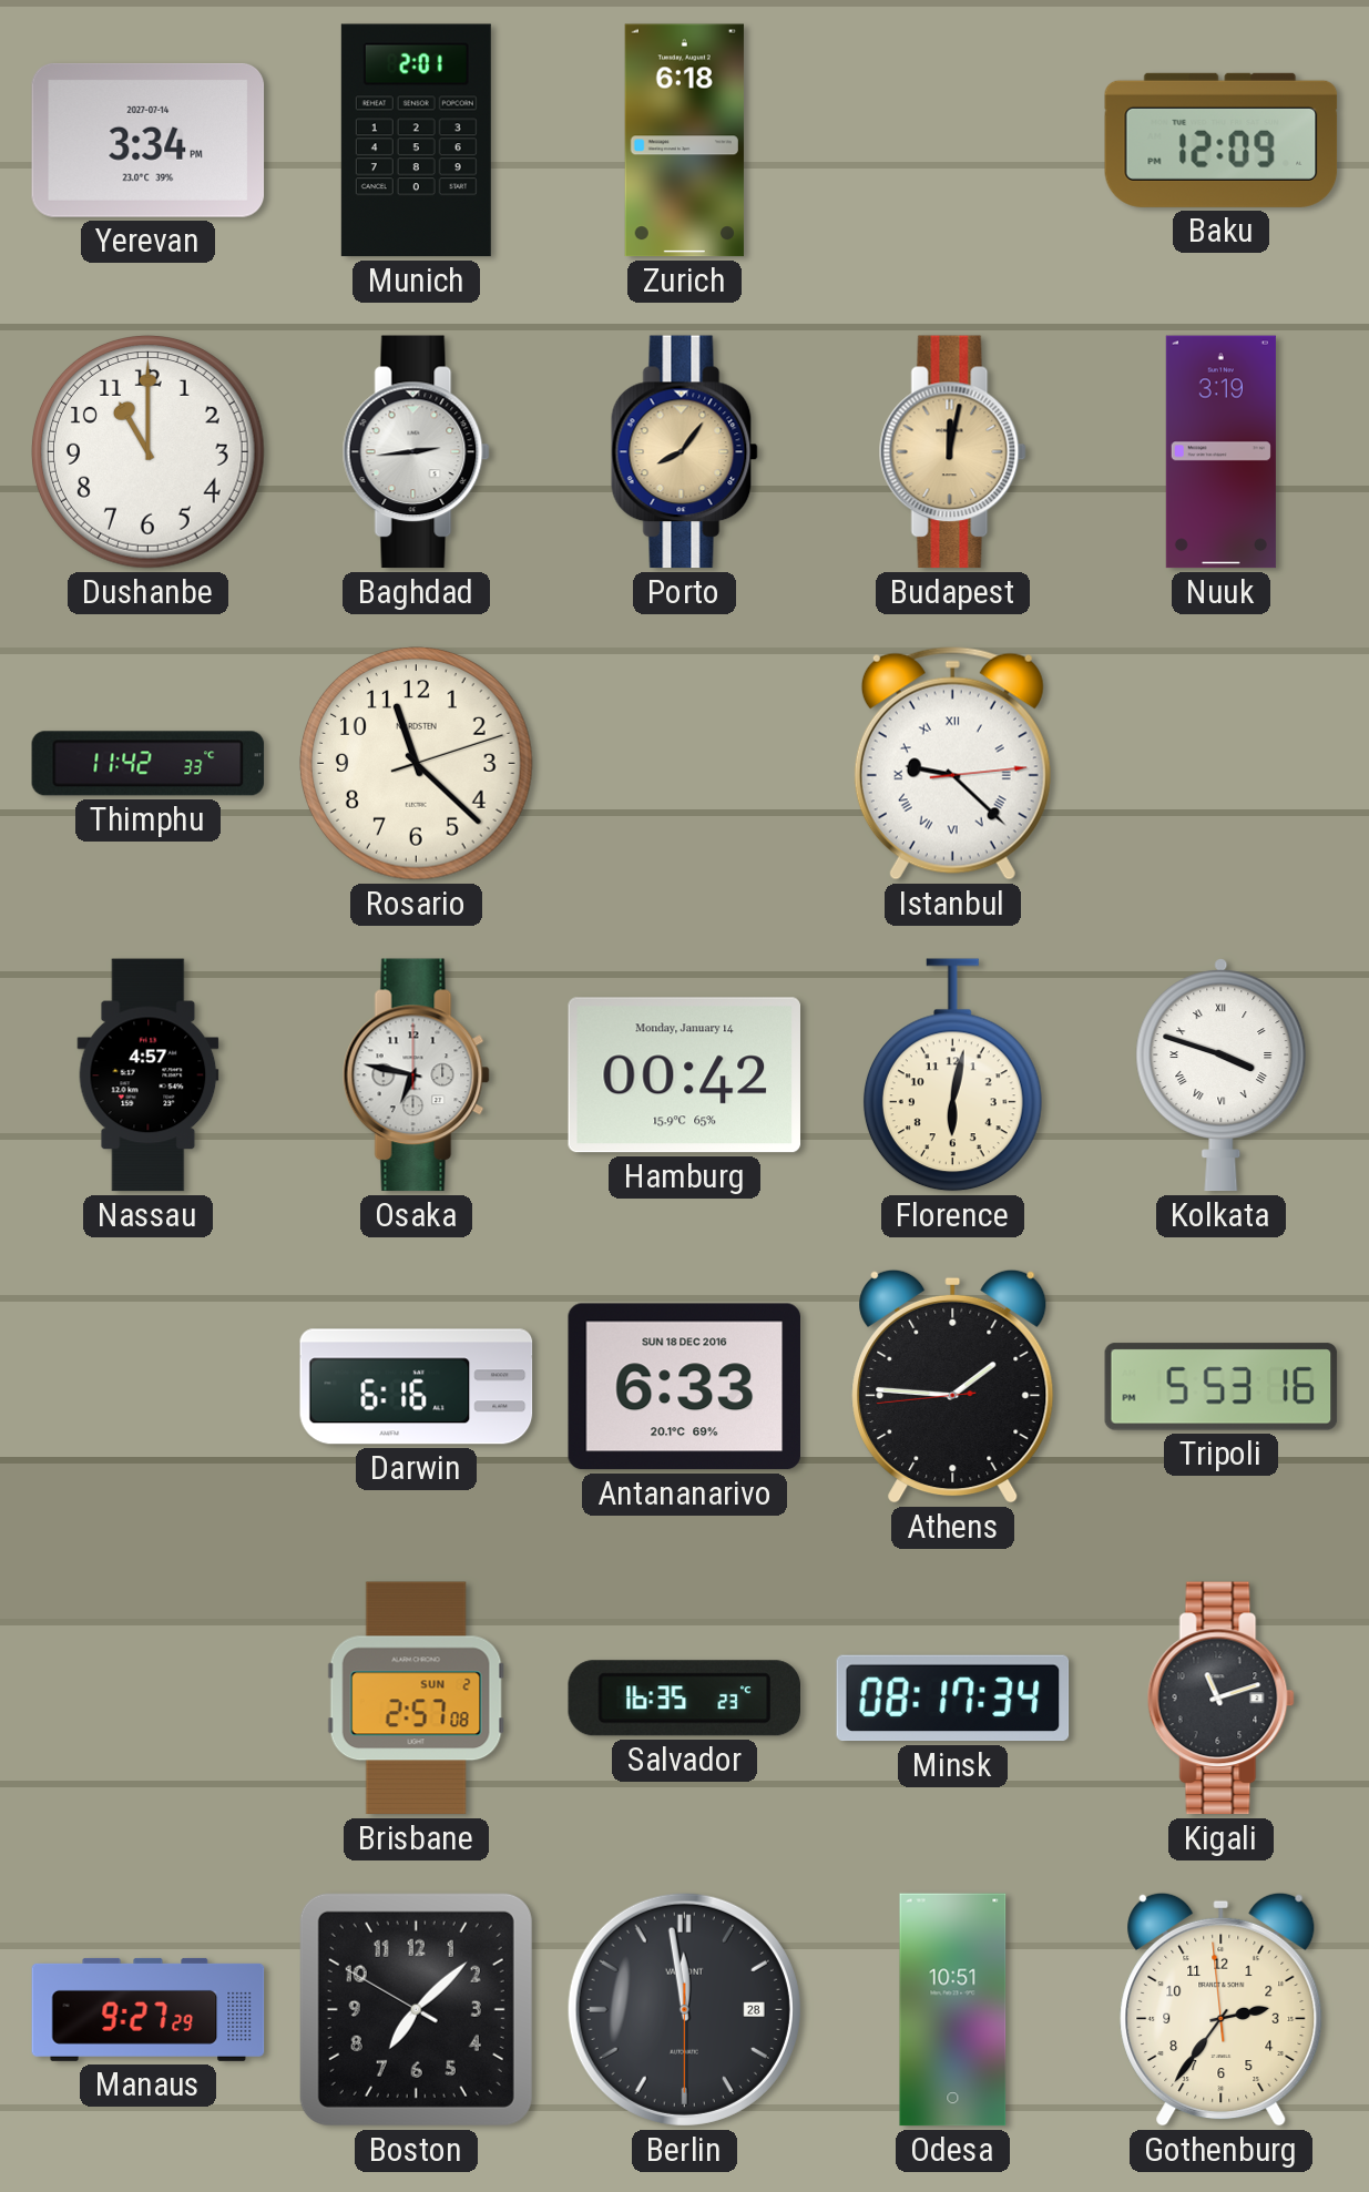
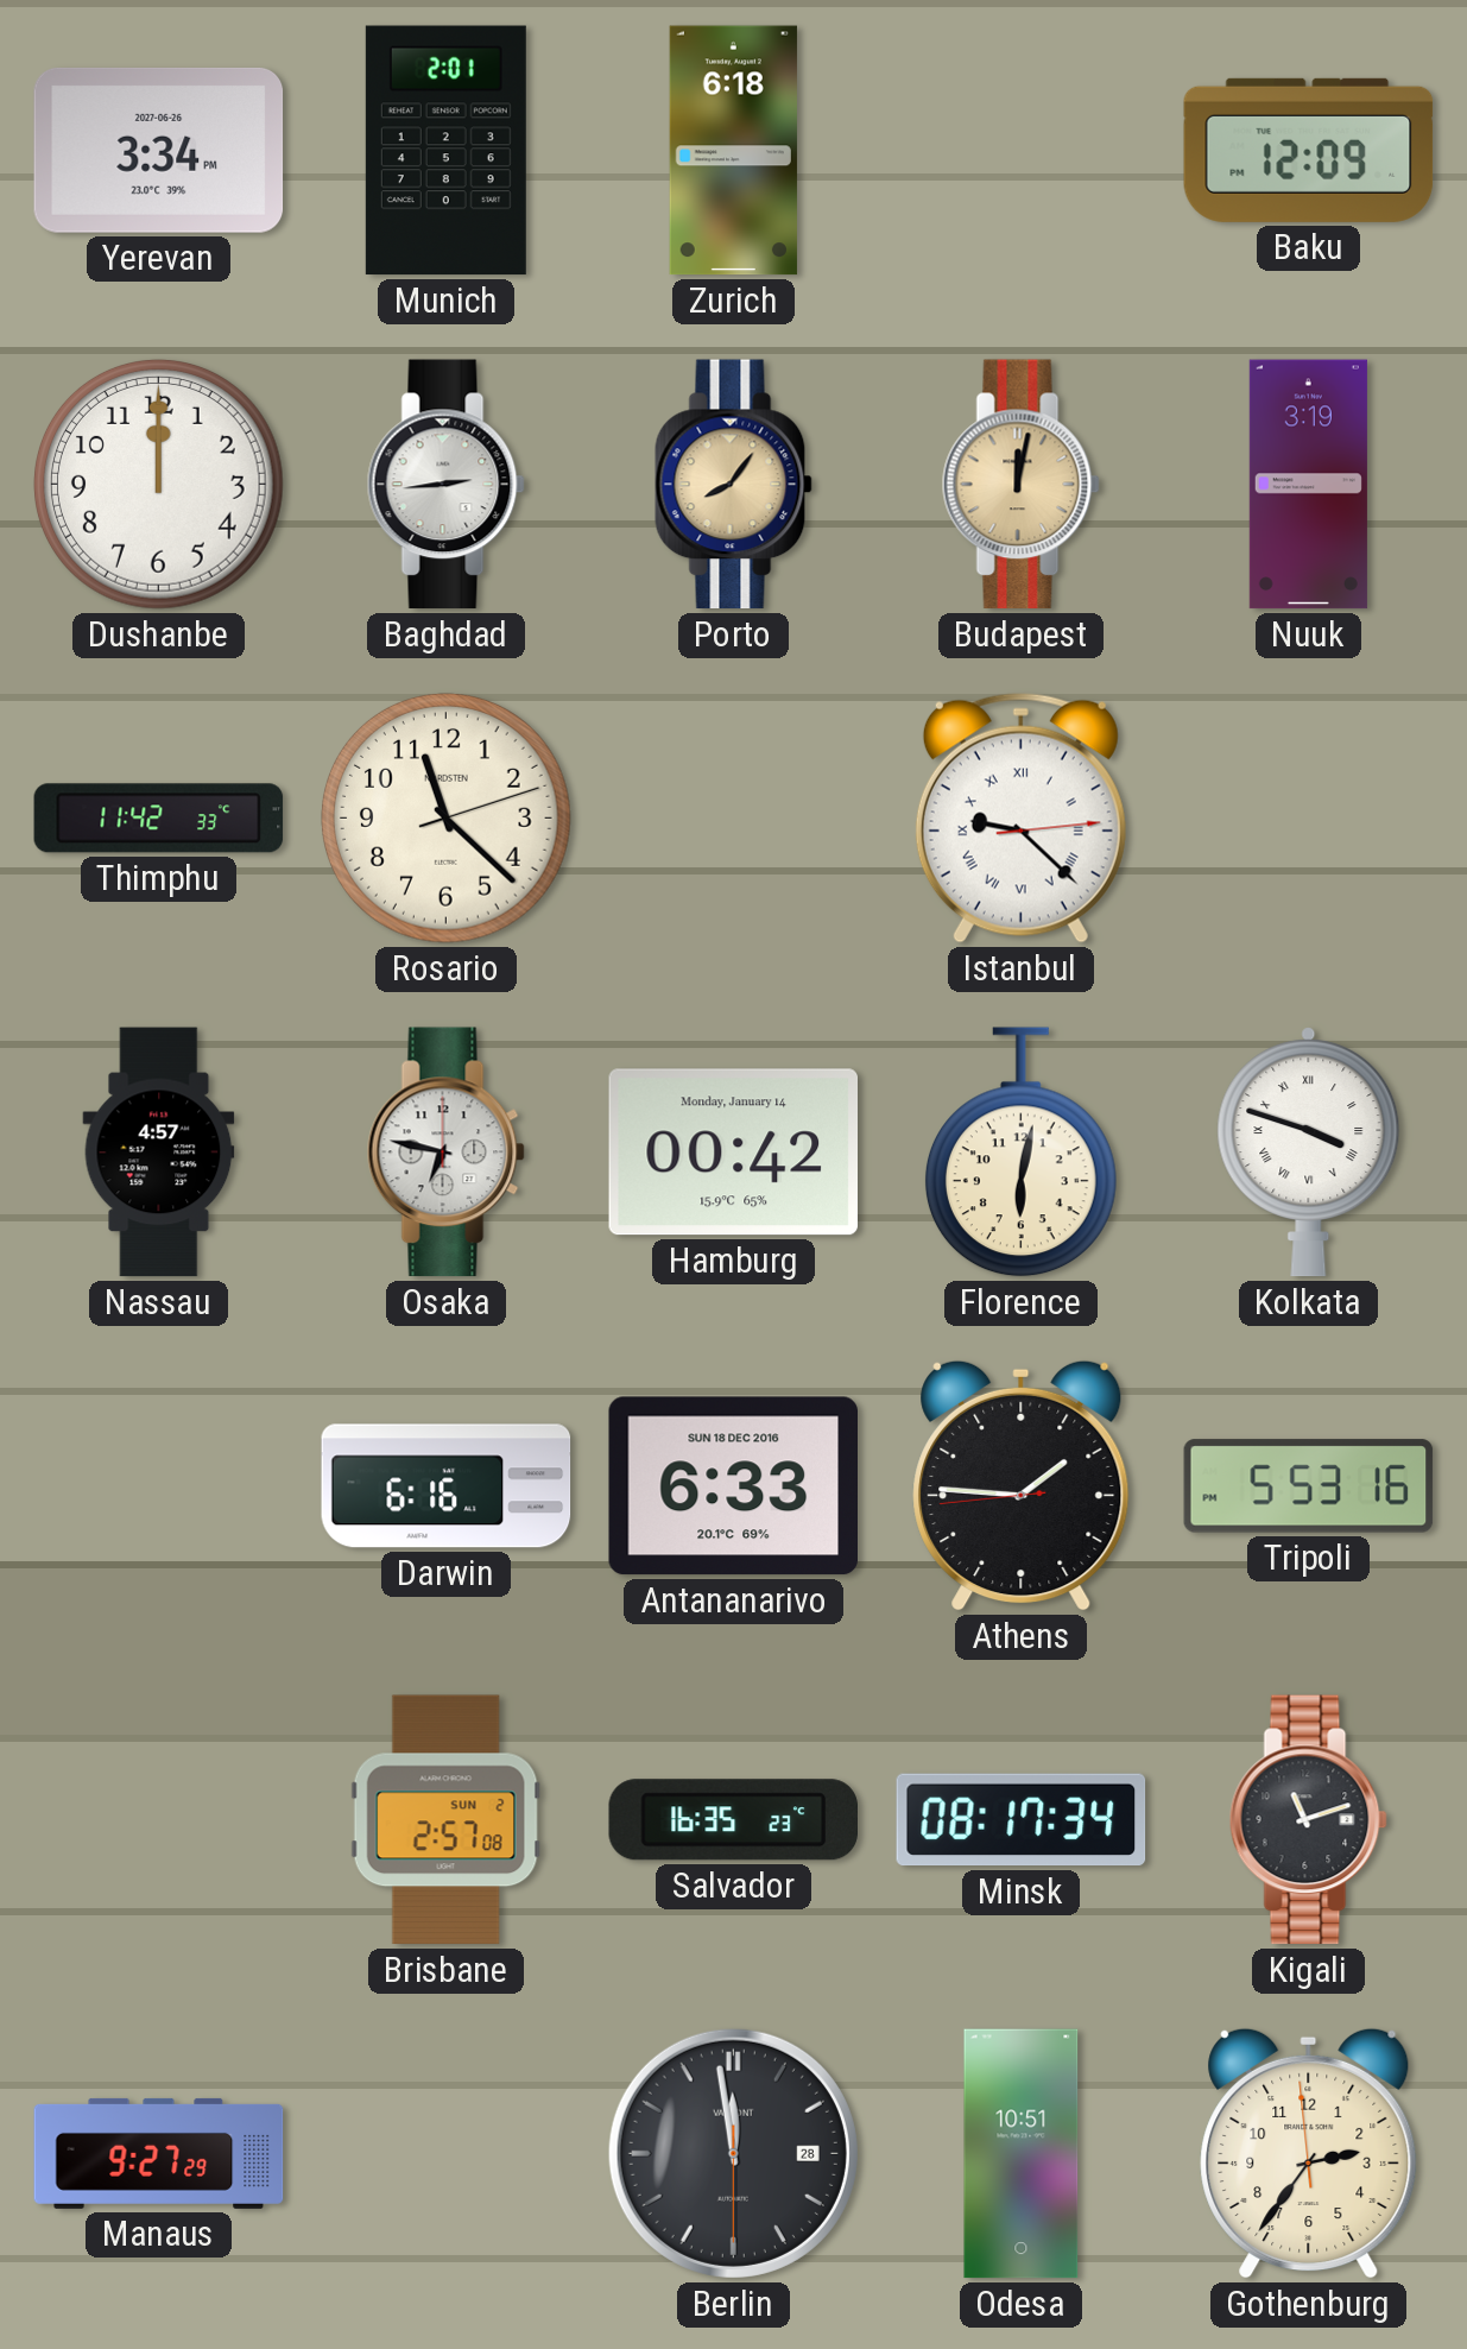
Yerevan date: 2027-07-14 -> 2027-06-26 (159, 150)
Dushanbe: 11:00 -> 12:00 (159, 485)
Boston: 7:07 -> none (416, 2009)
